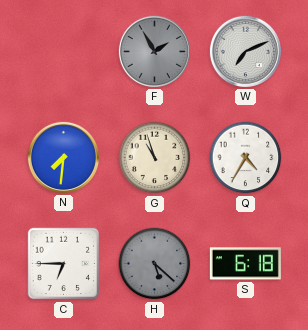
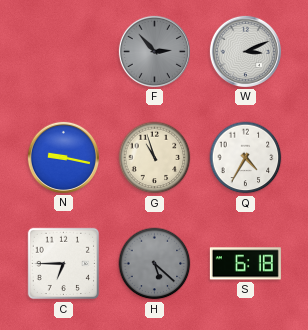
F: 1:55 -> 2:53 (154, 51)
W: 7:11 -> 3:11 (245, 51)
N: 7:31 -> 9:17 (63, 157)
